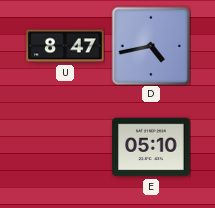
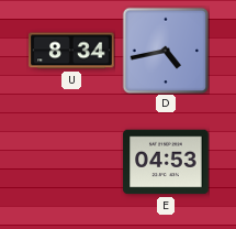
U: 8:47 -> 8:34 (71, 51)
E: 05:10 -> 04:53 (166, 162)
